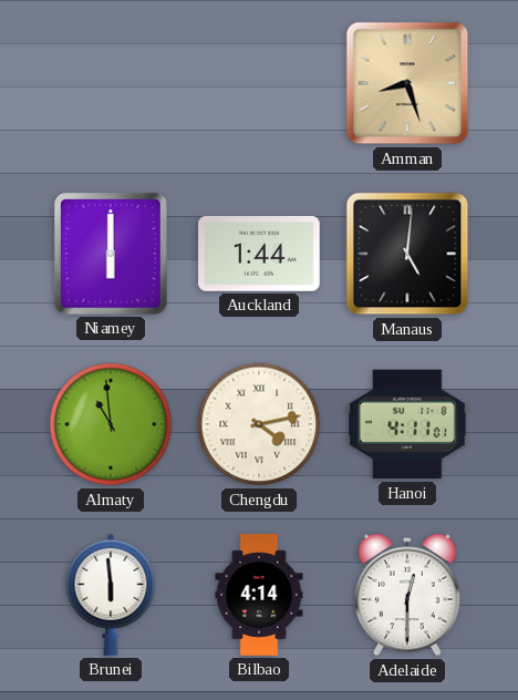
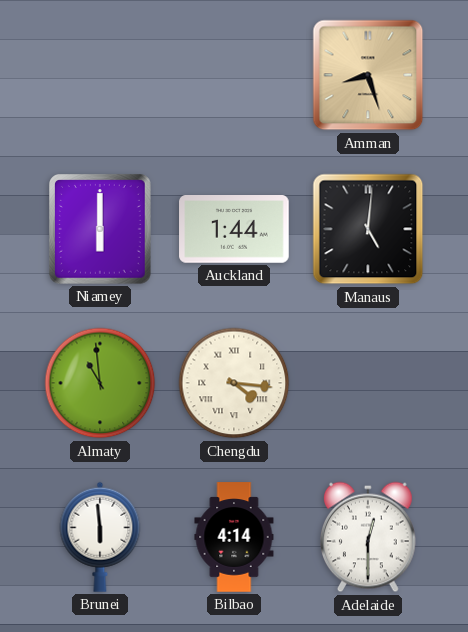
Chengdu: 4:13 -> 4:16 (234, 383)
Hanoi: 4:11 -> none (407, 424)
